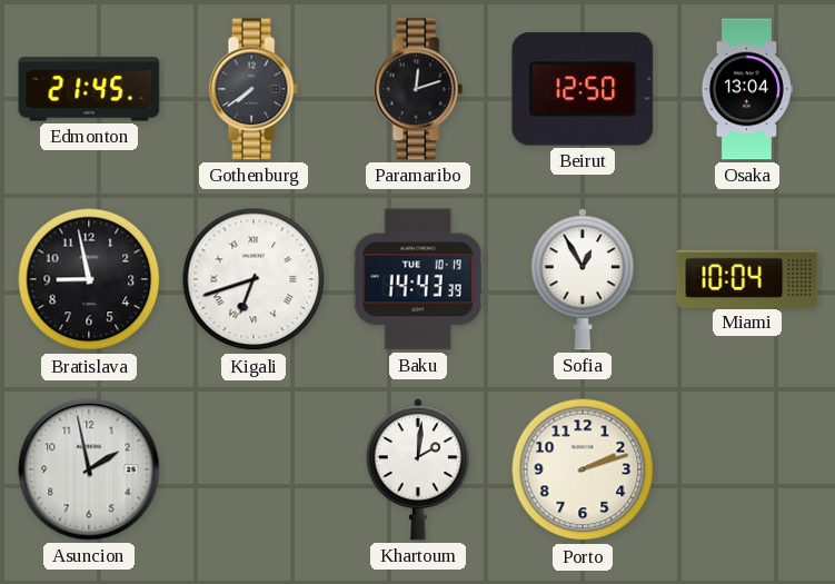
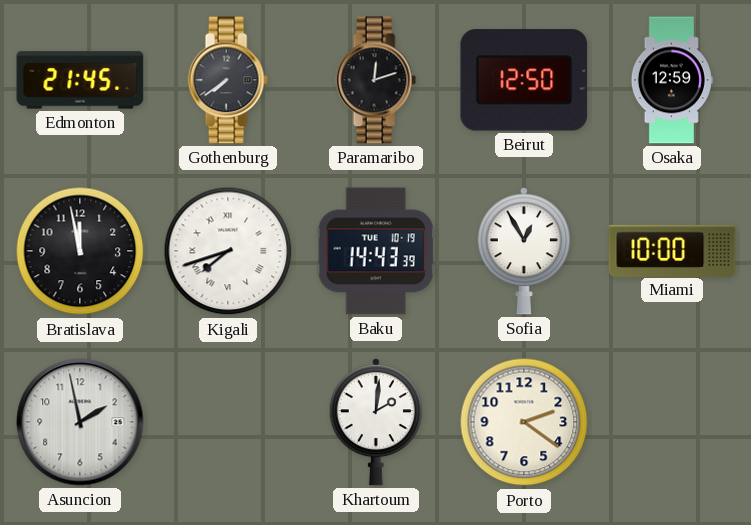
Osaka: 13:04 -> 12:59 (672, 80)
Bratislava: 8:58 -> 11:58 (80, 251)
Kigali: 6:42 -> 7:42 (228, 251)
Miami: 10:04 -> 10:00 (672, 250)
Porto: 2:12 -> 2:21 (524, 422)
